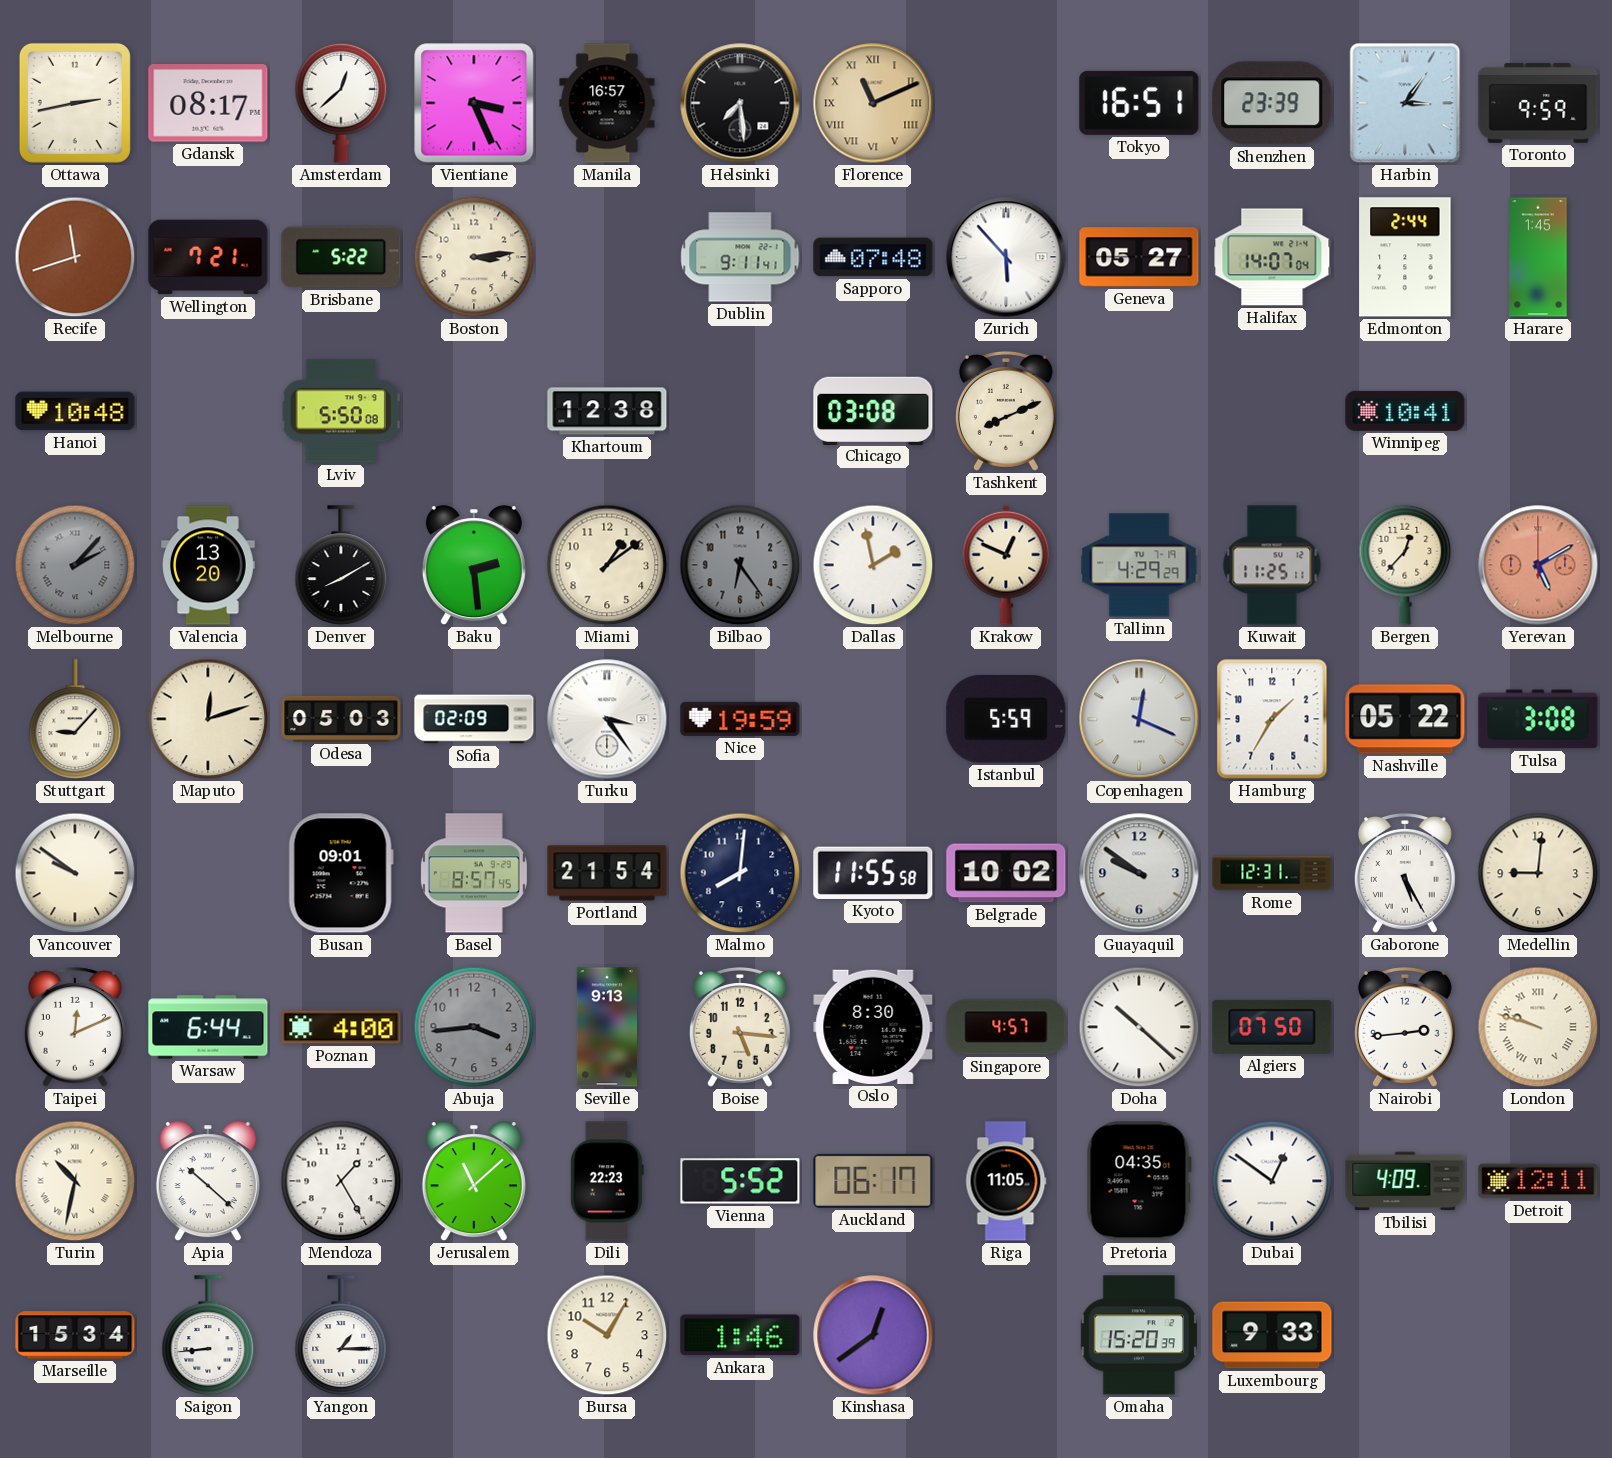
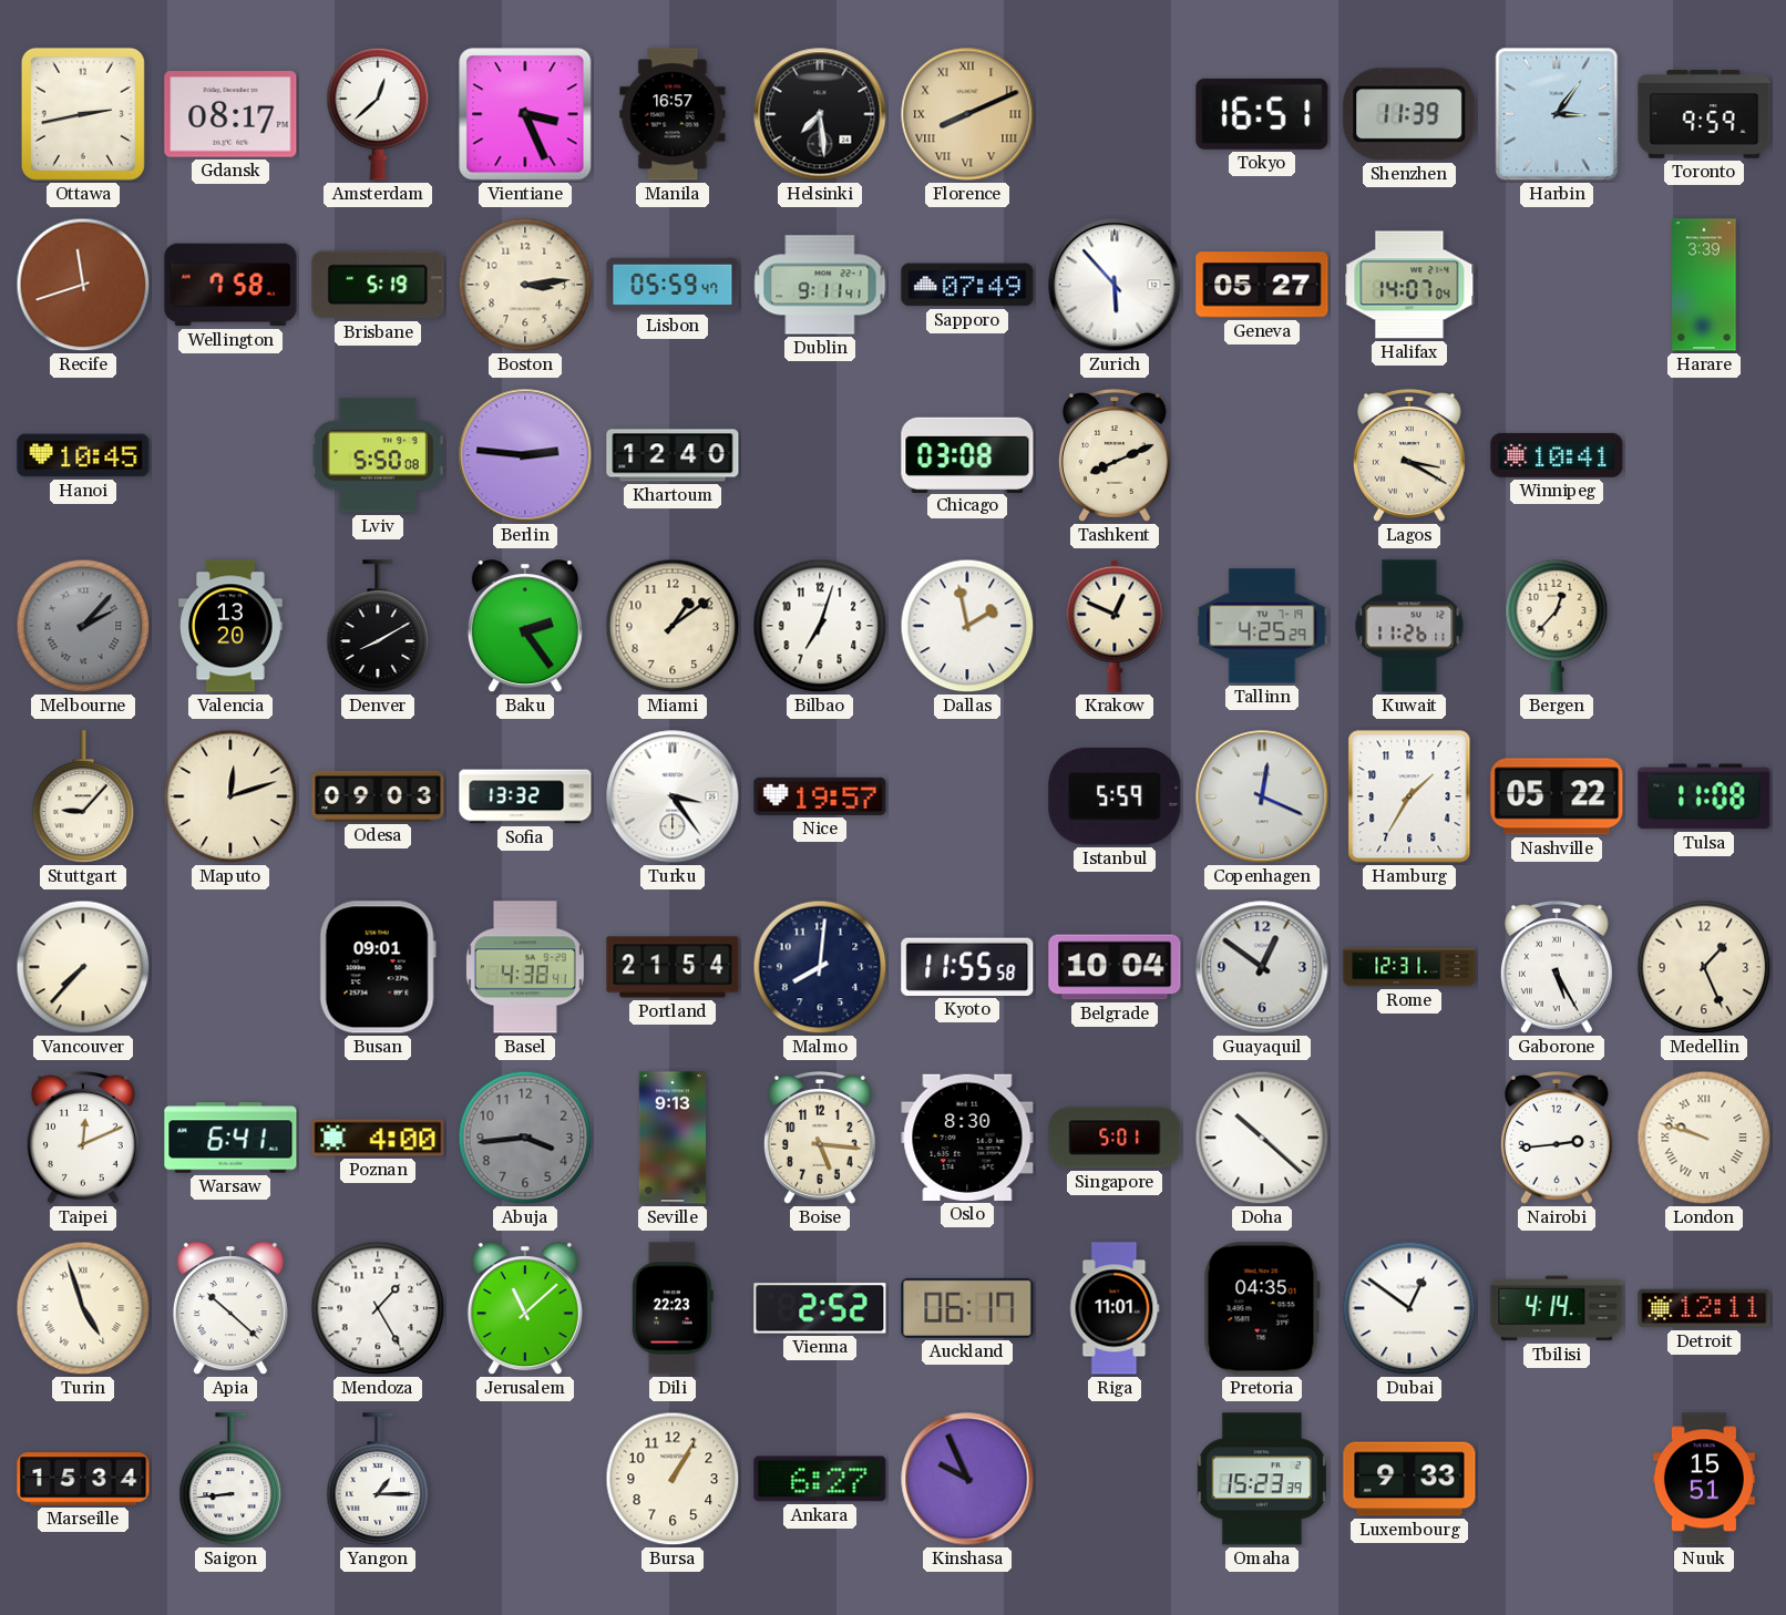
Florence: 11:11 -> 8:11 (967, 114)
Shenzhen: 23:39 -> 11:39 (1409, 114)
Wellington: 7:21 -> 7:58 (230, 285)
Brisbane: 5:22 -> 5:19 (378, 285)
Lisbon: none -> 05:59 (673, 285)
Sapporo: 07:48 -> 07:49 (967, 285)
Edmonton: 2:44 -> none (1405, 257)
Harare: 1:45 -> 3:39 (1704, 285)
Hanoi: 10:48 -> 10:45 (83, 455)
Berlin: none -> 2:46 (525, 455)
Khartoum: 12:38 -> 12:40 (673, 455)
Lagos: none -> 3:20 (1409, 456)
Baku: 2:29 -> 2:24 (525, 627)
Bilbao: 6:24 -> 7:03 (820, 626)
Bilbao dial: grey -> white (820, 626)
Tallinn: 4:29 -> 4:25 (1262, 626)
Kuwait: 11:25 -> 11:26 (1409, 626)
Yerevan: 5:10 -> none (1538, 565)
Odesa: 05:03 -> 09:03 (378, 796)
Sofia: 02:09 -> 13:32 (525, 796)
Nice: 19:59 -> 19:57 (820, 796)
Tulsa: 3:08 -> 11:08 (1704, 796)
Vancouver: 9:51 -> 7:37 (83, 967)
Basel: 8:57 -> 4:38 (525, 967)
Belgrade: 10:02 -> 10:04 (1115, 967)
Guayaquil: 9:51 -> 12:51 (1262, 967)
Medellin: 9:01 -> 1:26 (1704, 967)
Warsaw: 6:44 -> 6:41 (230, 1138)
Singapore: 4:57 -> 5:01 (1115, 1138)
Algiers: 07:50 -> none (1272, 1027)
Turin: 10:32 -> 4:57 (83, 1308)
Vienna: 5:52 -> 2:52 (820, 1308)
Riga: 11:05 -> 11:01 (1115, 1308)
Tbilisi: 4:09 -> 4:14 (1557, 1308)
Bursa: 10:05 -> 1:05 (673, 1479)
Ankara: 1:46 -> 6:27 (820, 1479)
Kinshasa: 12:39 -> 9:56 (967, 1479)
Omaha: 15:20 -> 15:23 (1262, 1479)
Nuuk: none -> 15:51 (1704, 1479)
